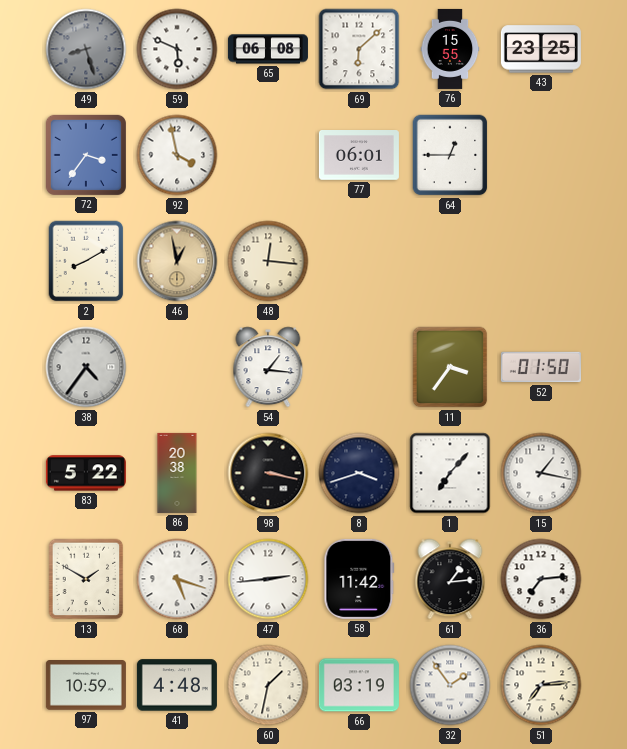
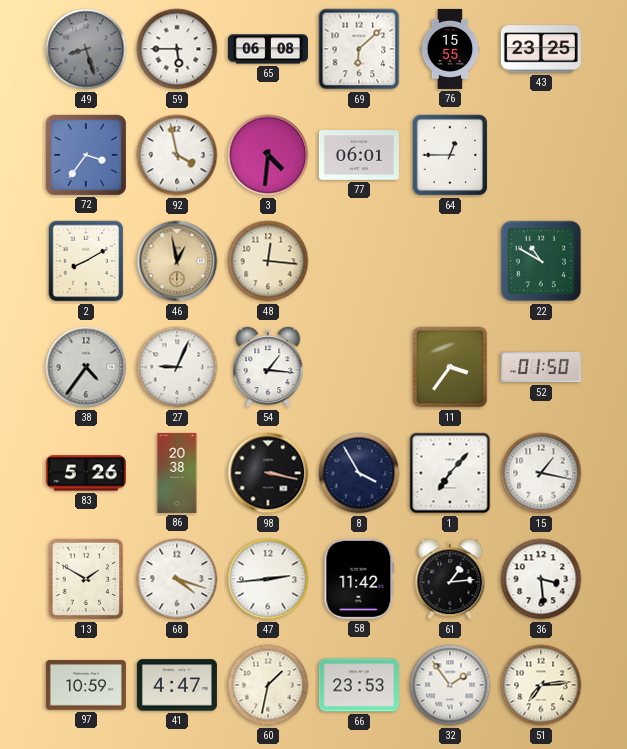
59: 5:49 -> 5:45 (177, 49)
3: none -> 4:31 (268, 155)
22: none -> 10:50 (541, 261)
27: none -> 9:04 (177, 367)
83: 5:22 -> 5:26 (86, 473)
8: 3:42 -> 3:55 (359, 473)
68: 5:18 -> 4:18 (177, 579)
36: 7:14 -> 3:29 (541, 579)
41: 4:48 -> 4:47 (177, 685)
66: 03:19 -> 23:53 (359, 685)
